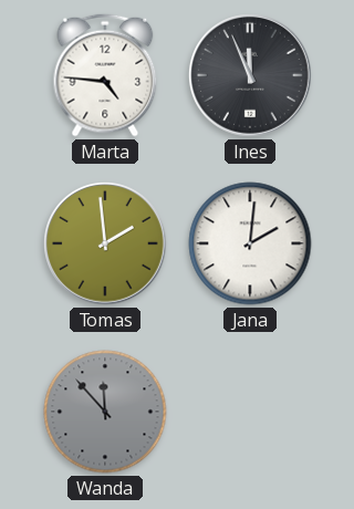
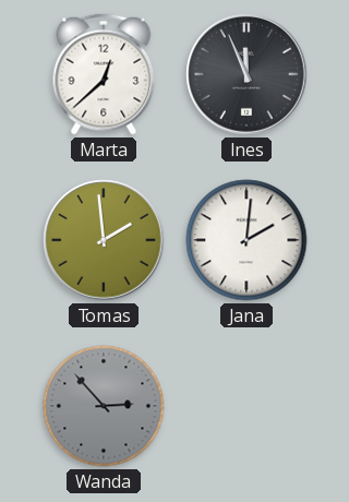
Marta: 4:46 -> 12:38 (104, 74)
Wanda: 11:53 -> 2:53 (104, 406)
